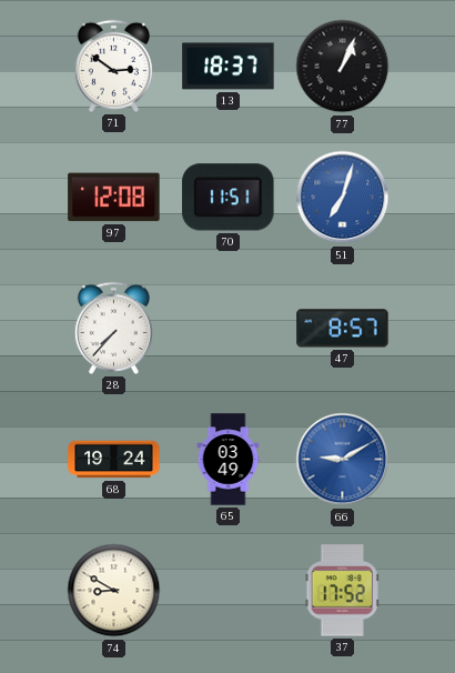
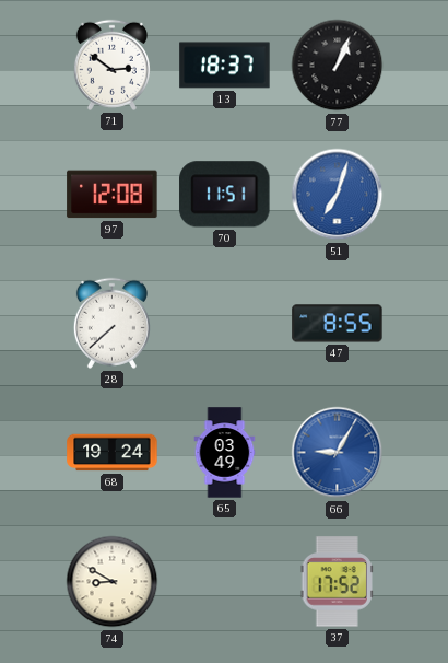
28: 7:37 -> 7:38 (111, 323)
47: 8:57 -> 8:55 (338, 324)
66: 9:10 -> 9:05 (338, 453)
